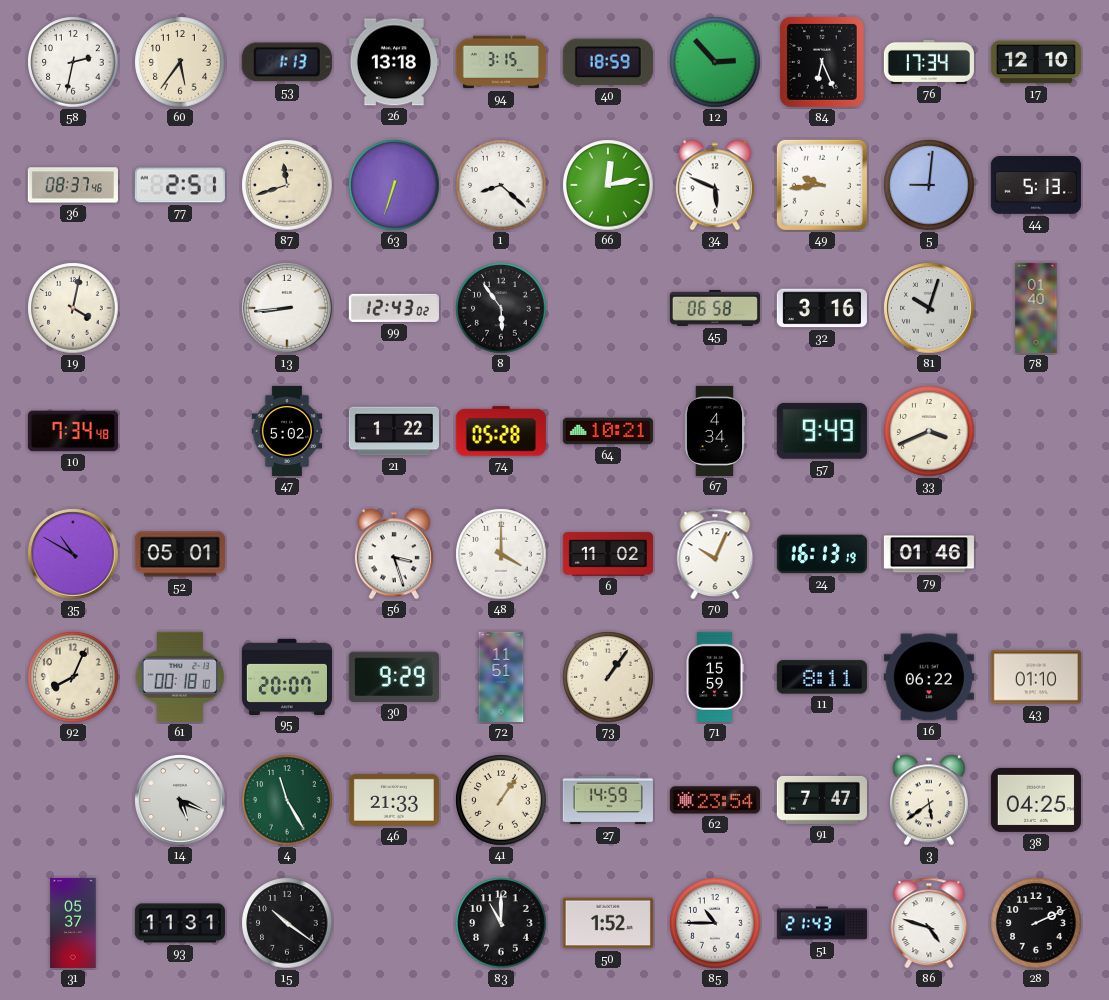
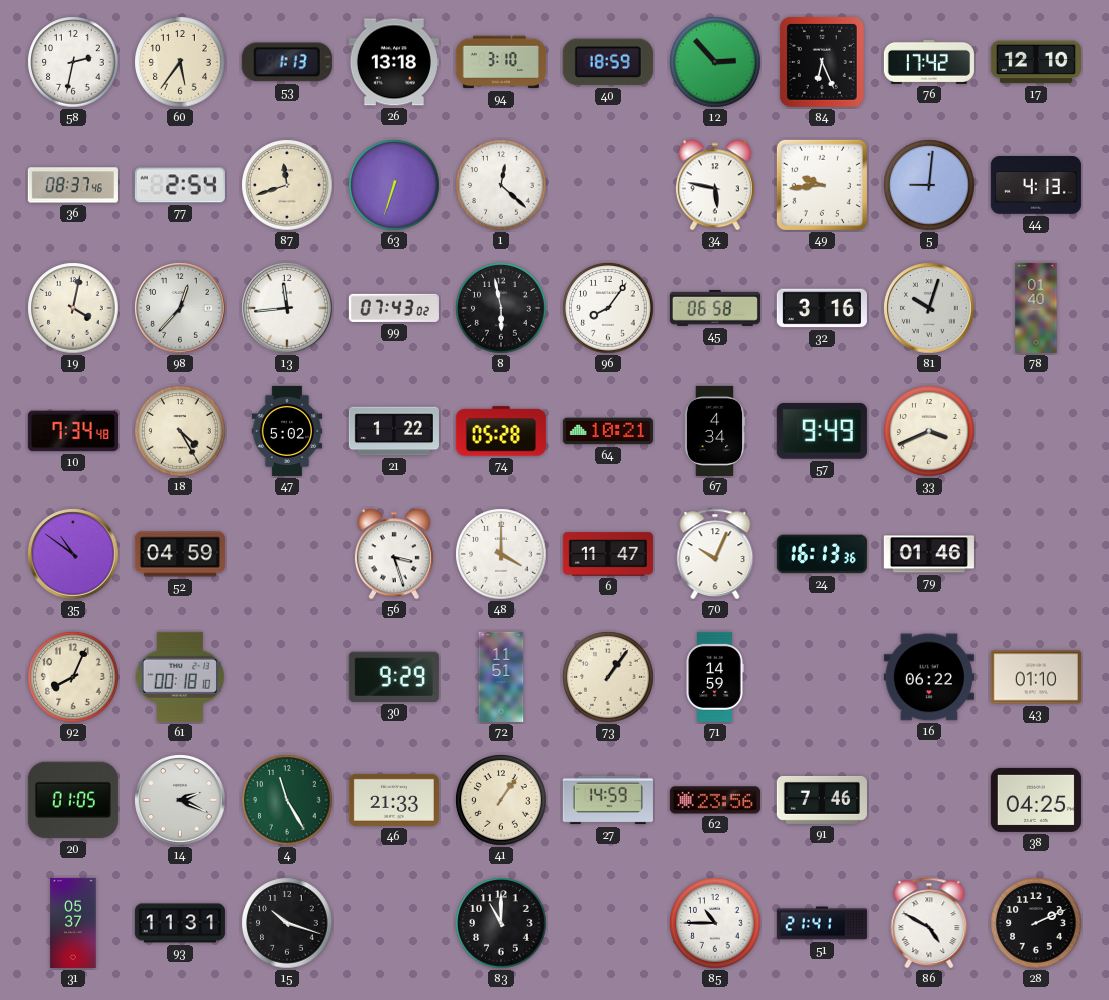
94: 3:15 -> 3:10 (501, 62)
76: 17:34 -> 17:42 (929, 62)
77: 2:51 -> 2:54 (180, 185)
1: 8:22 -> 12:22 (501, 185)
66: 12:13 -> none (608, 185)
34: 5:49 -> 5:47 (715, 185)
44: 5:13 -> 4:13 (1036, 186)
98: none -> 12:37 (180, 308)
13: 8:44 -> 11:44 (287, 308)
99: 12:43 -> 07:43 (394, 308)
8: 5:54 -> 5:58 (501, 308)
96: none -> 8:06 (608, 308)
18: none -> 4:25 (180, 431)
35: 10:50 -> 10:51 (73, 554)
52: 05:01 -> 04:59 (180, 554)
6: 11:02 -> 11:47 (608, 554)
24: 16:13:19 -> 16:13:36 (822, 554)
95: 20:07 -> none (287, 676)
71: 15:59 -> 14:59 (715, 677)
11: 8:11 -> none (822, 677)
20: none -> 01:05 (73, 800)
14: 5:19 -> 2:19 (180, 800)
62: 23:54 -> 23:56 (715, 800)
91: 7:47 -> 7:46 (822, 800)
3: 5:39 -> none (929, 800)
15: 10:21 -> 10:18 (287, 923)
50: 1:52 -> none (608, 923)
51: 21:43 -> 21:41 (822, 923)
86: 4:48 -> 4:50 (929, 923)
